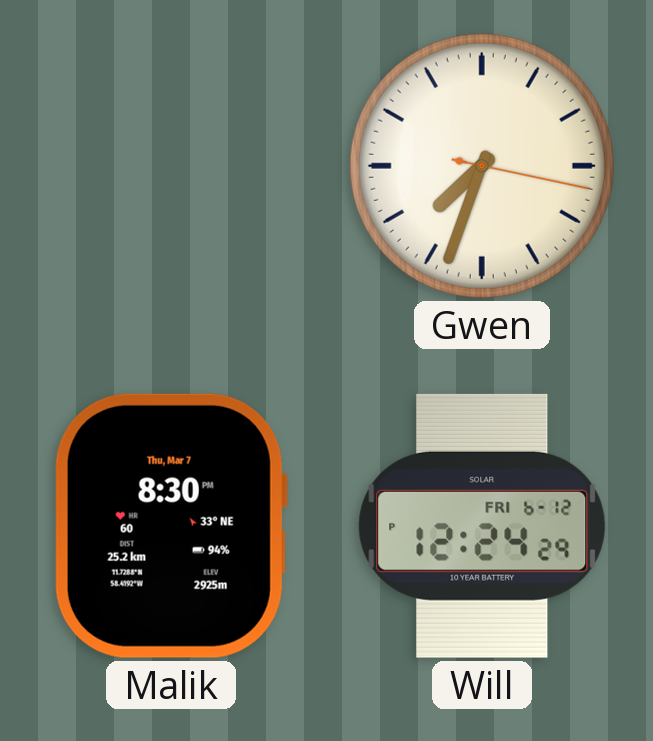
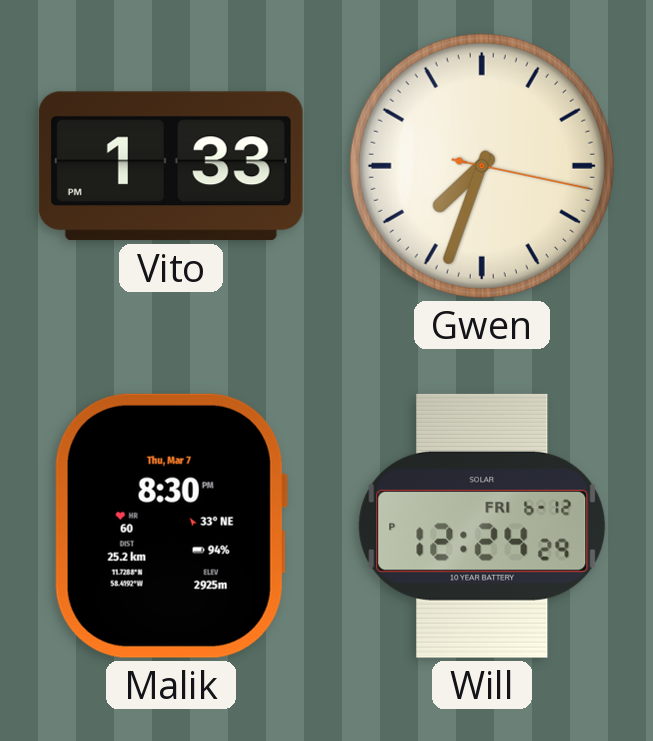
Vito: none -> 1:33 (171, 166)
